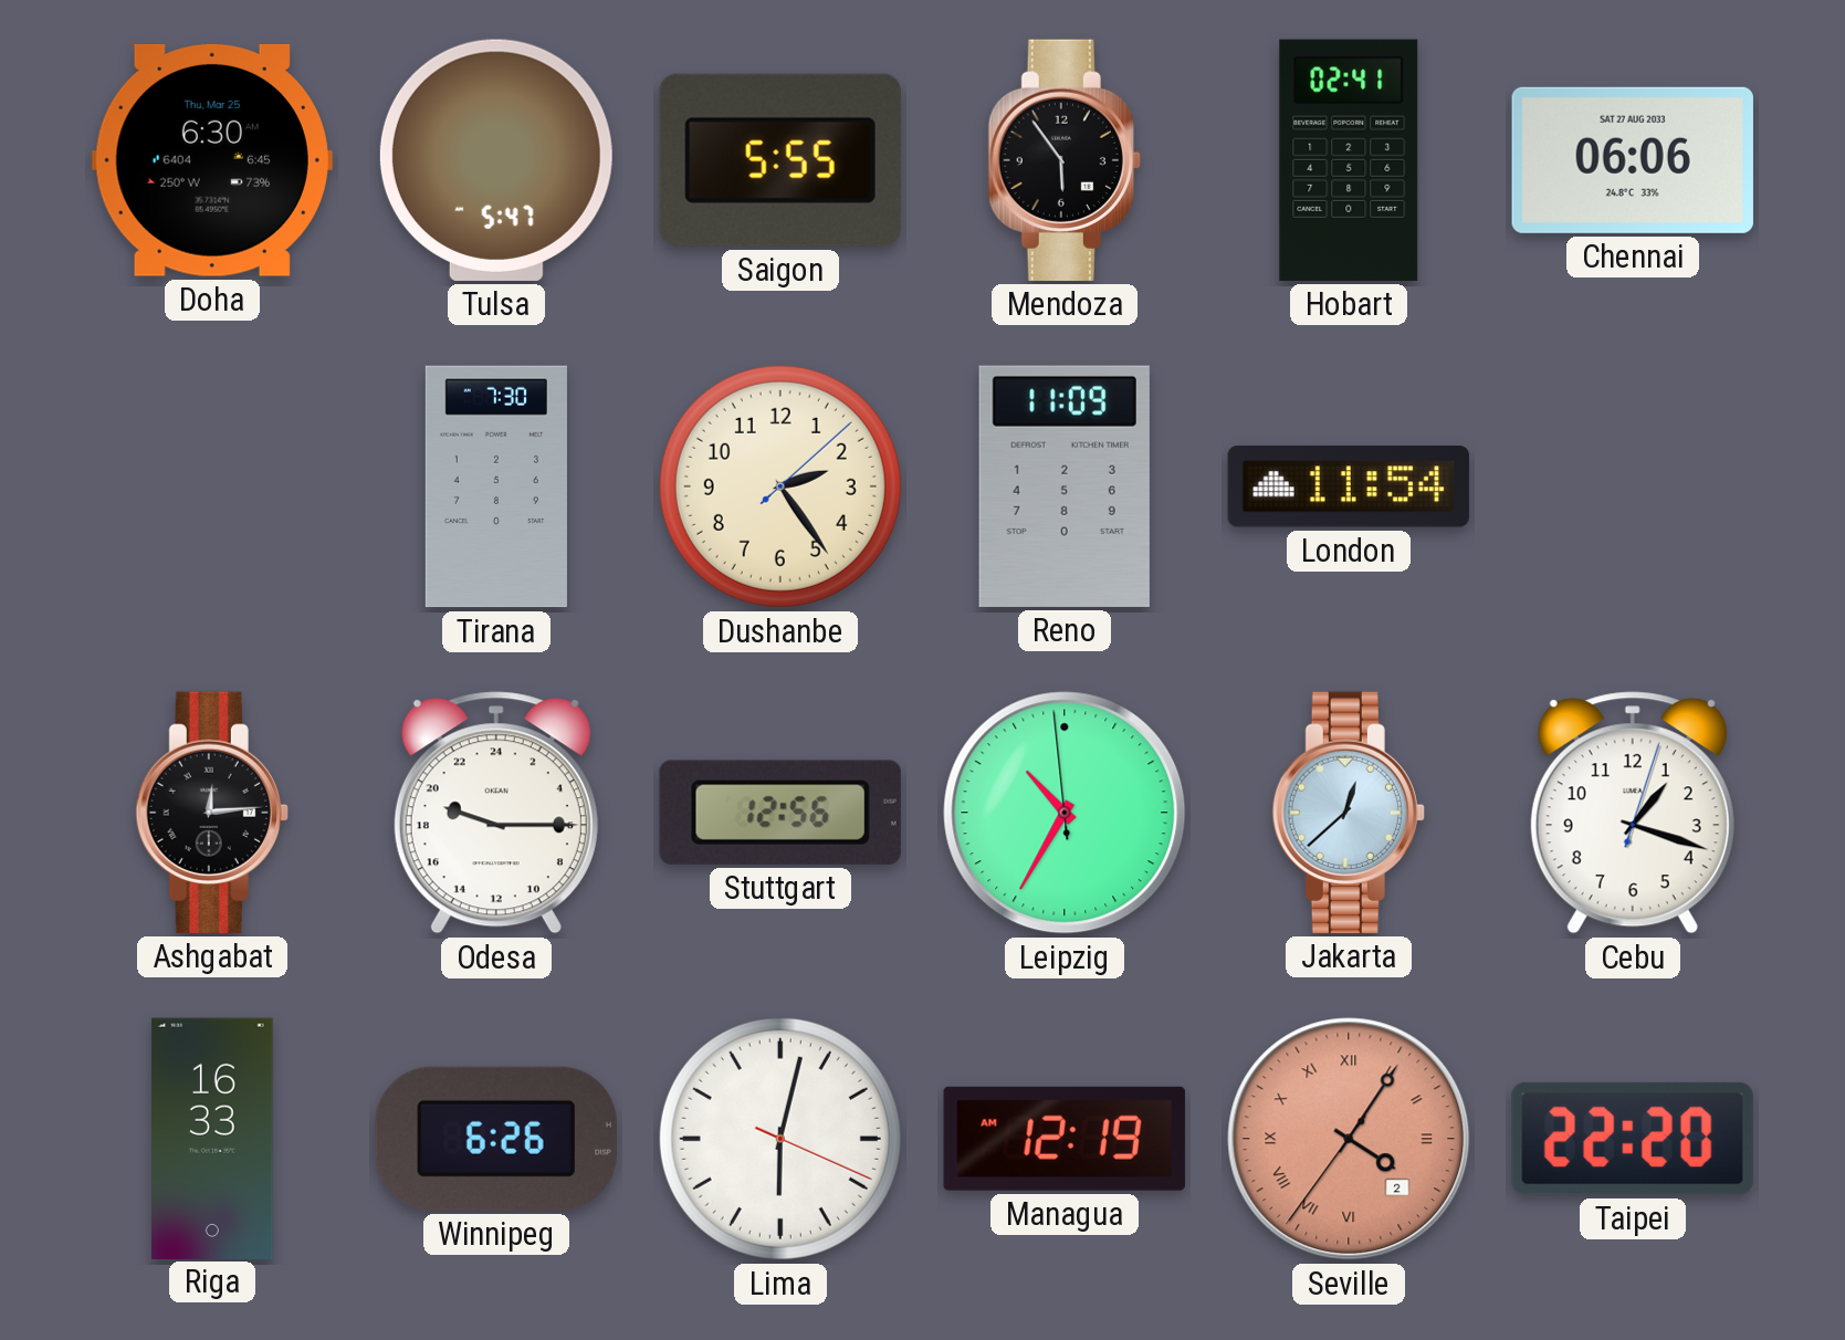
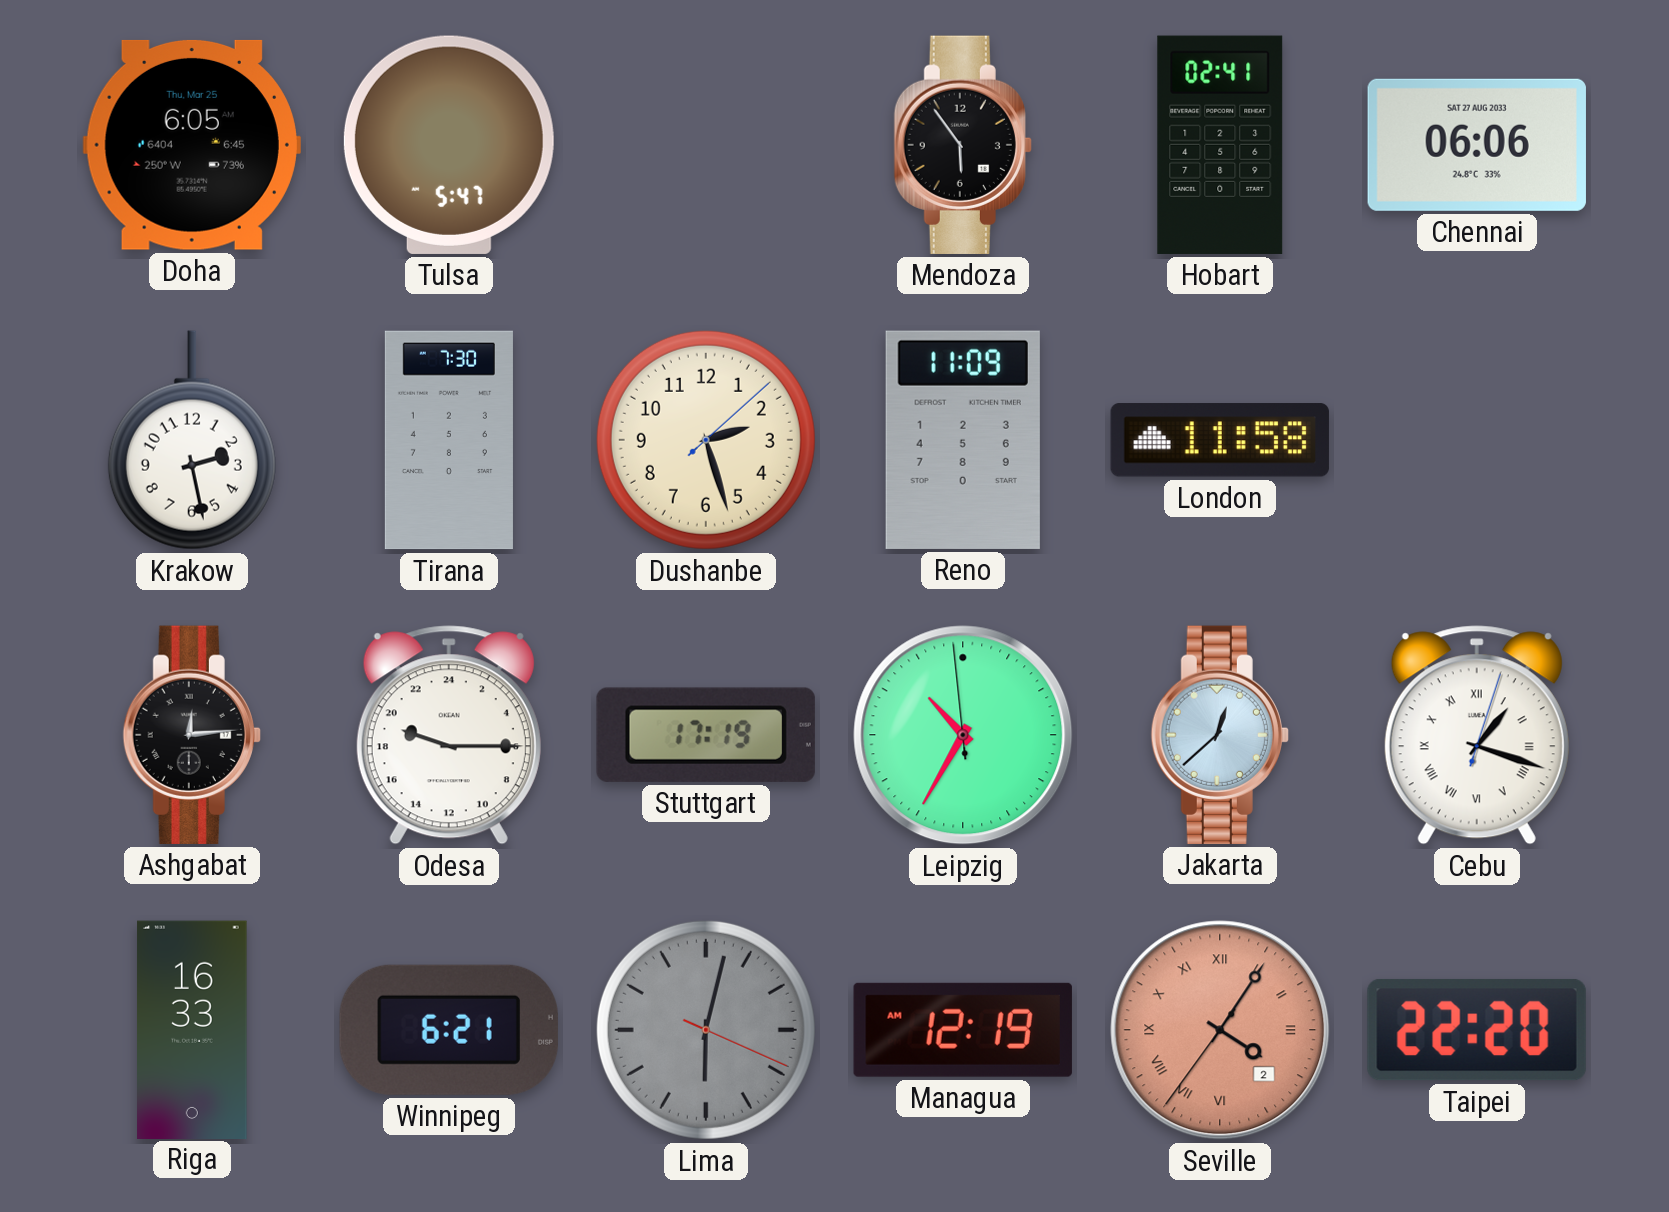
Doha: 6:30 -> 6:05 (192, 145)
Saigon: 5:55 -> none (780, 160)
Krakow: none -> 2:28 (192, 440)
Dushanbe: 2:24 -> 2:27 (706, 440)
London: 11:54 -> 11:58 (1220, 440)
Stuttgart: 12:56 -> 17:19 (706, 735)
Cebu numerals: Arabic -> Roman (1477, 735)
Winnipeg: 6:26 -> 6:21 (449, 1030)
Lima dial: white -> grey (706, 1030)
